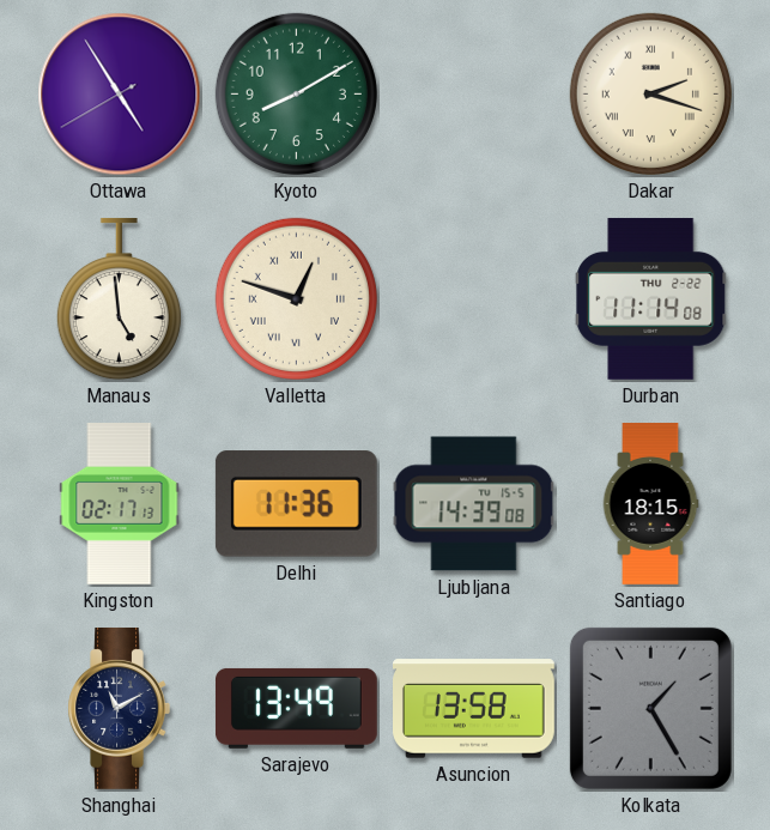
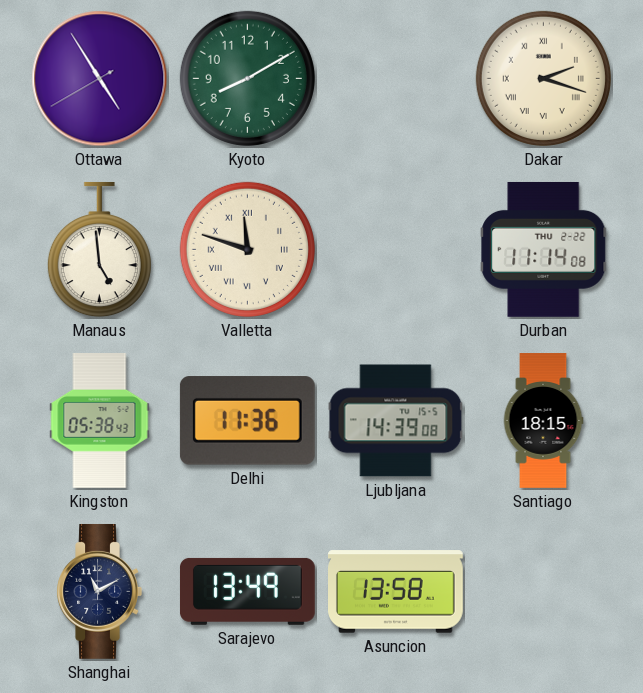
Valletta: 12:48 -> 11:48 (247, 249)
Kingston: 02:17 -> 05:38 (100, 421)
Kolkata: 1:25 -> none (650, 708)
